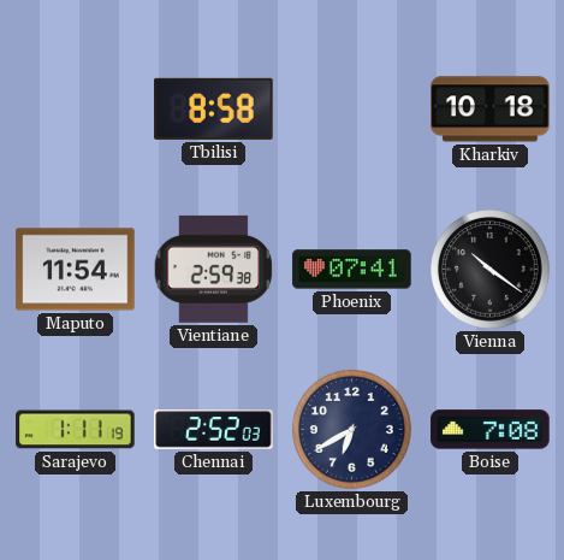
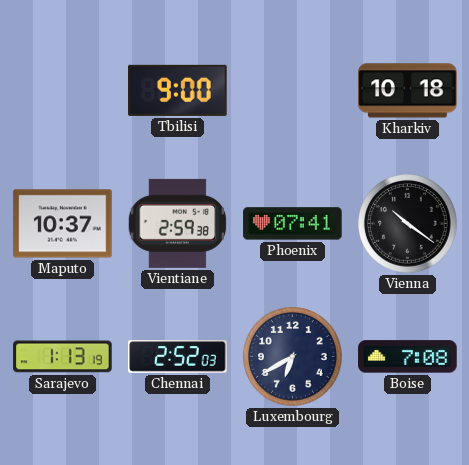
Tbilisi: 8:58 -> 9:00 (178, 90)
Maputo: 11:54 -> 10:37 (63, 224)
Sarajevo: 1:11 -> 1:13 (63, 357)
